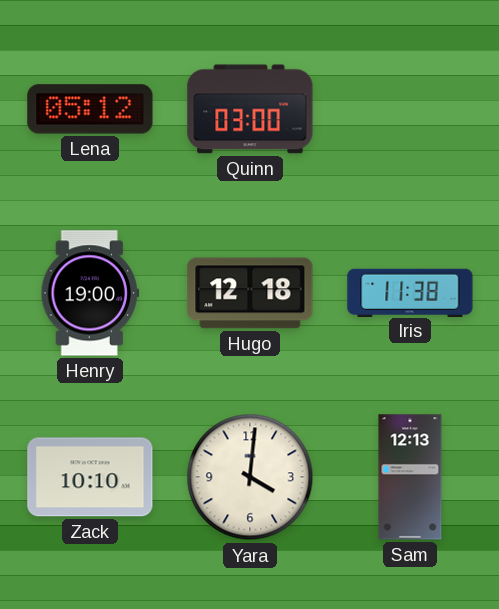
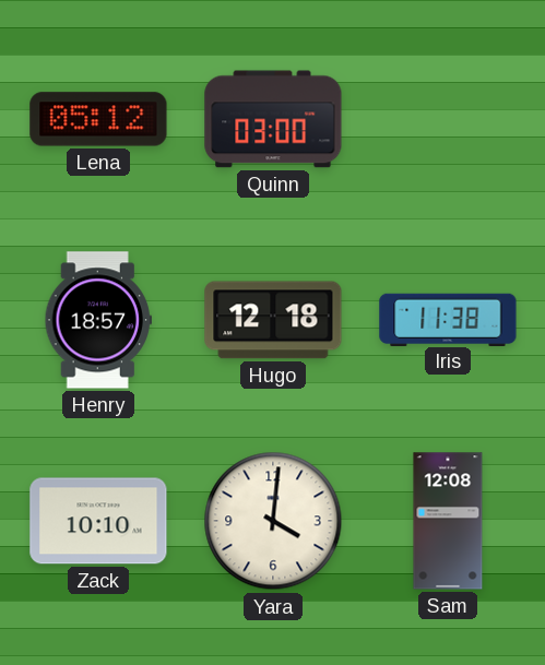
Henry: 19:00 -> 18:57 (98, 320)
Sam: 12:13 -> 12:08 (448, 521)
